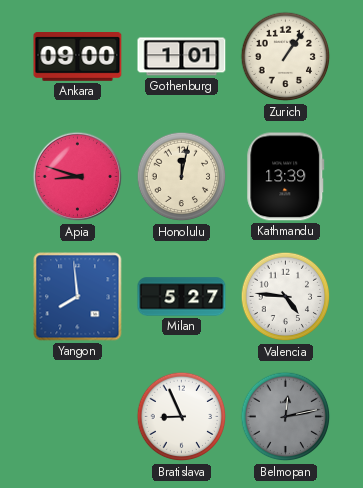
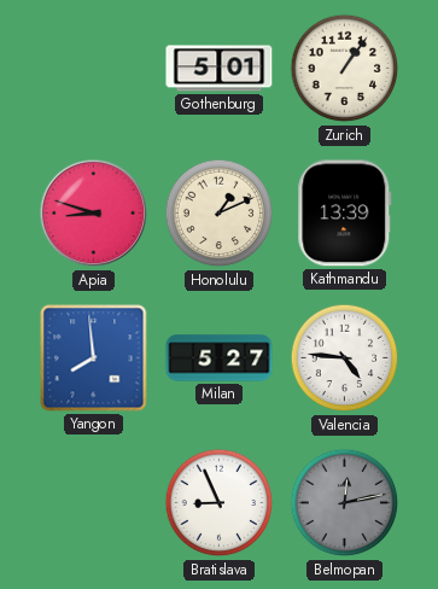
Ankara: 09:00 -> none (78, 57)
Gothenburg: 1:01 -> 5:01 (220, 69)
Honolulu: 12:02 -> 1:11 (220, 214)
